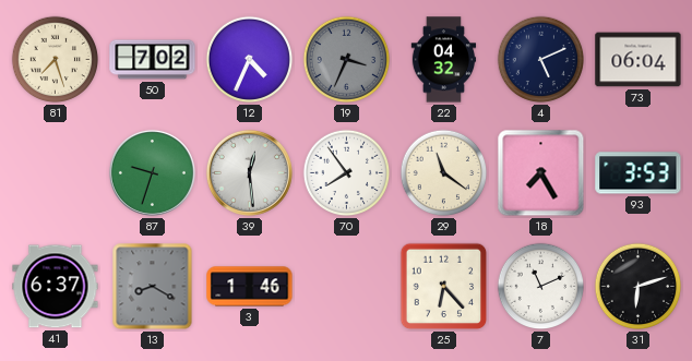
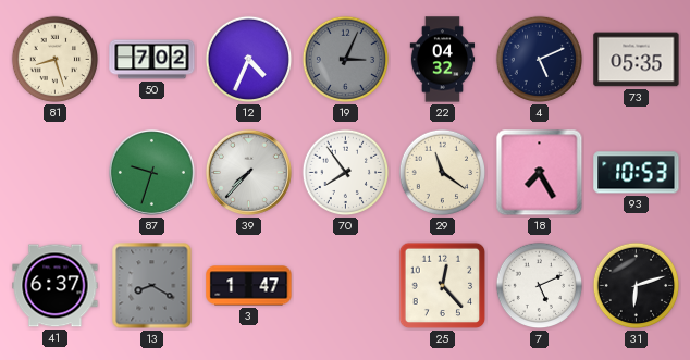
81: 7:27 -> 8:27 (56, 60)
19: 3:34 -> 3:04 (346, 60)
73: 06:04 -> 05:35 (637, 60)
39: 12:29 -> 7:37 (248, 172)
93: 3:53 -> 10:53 (637, 173)
3: 1:46 -> 1:47 (249, 286)
25: 6:23 -> 12:23 (443, 286)
7: 11:11 -> 5:11 (540, 286)
